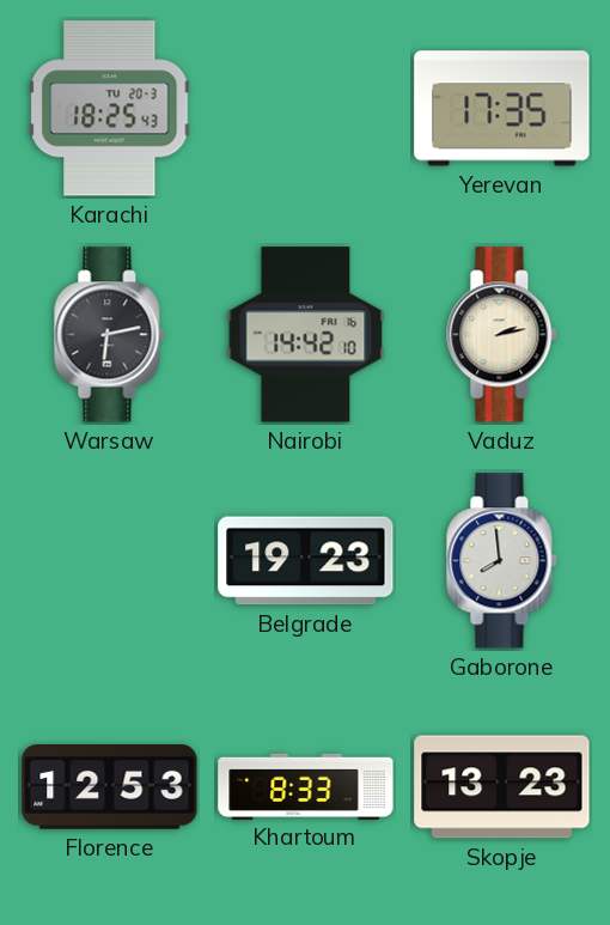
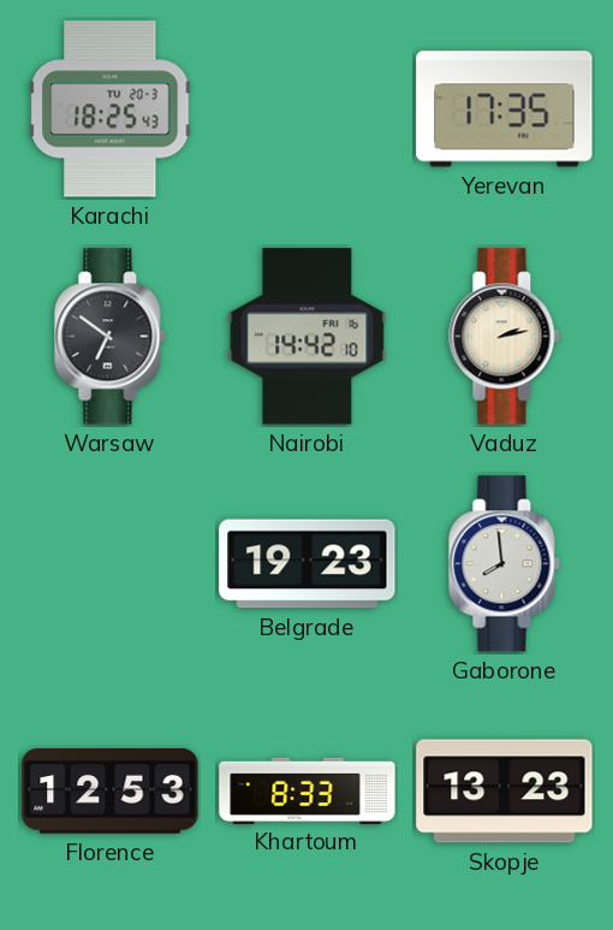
Warsaw: 6:13 -> 6:51 (111, 337)
